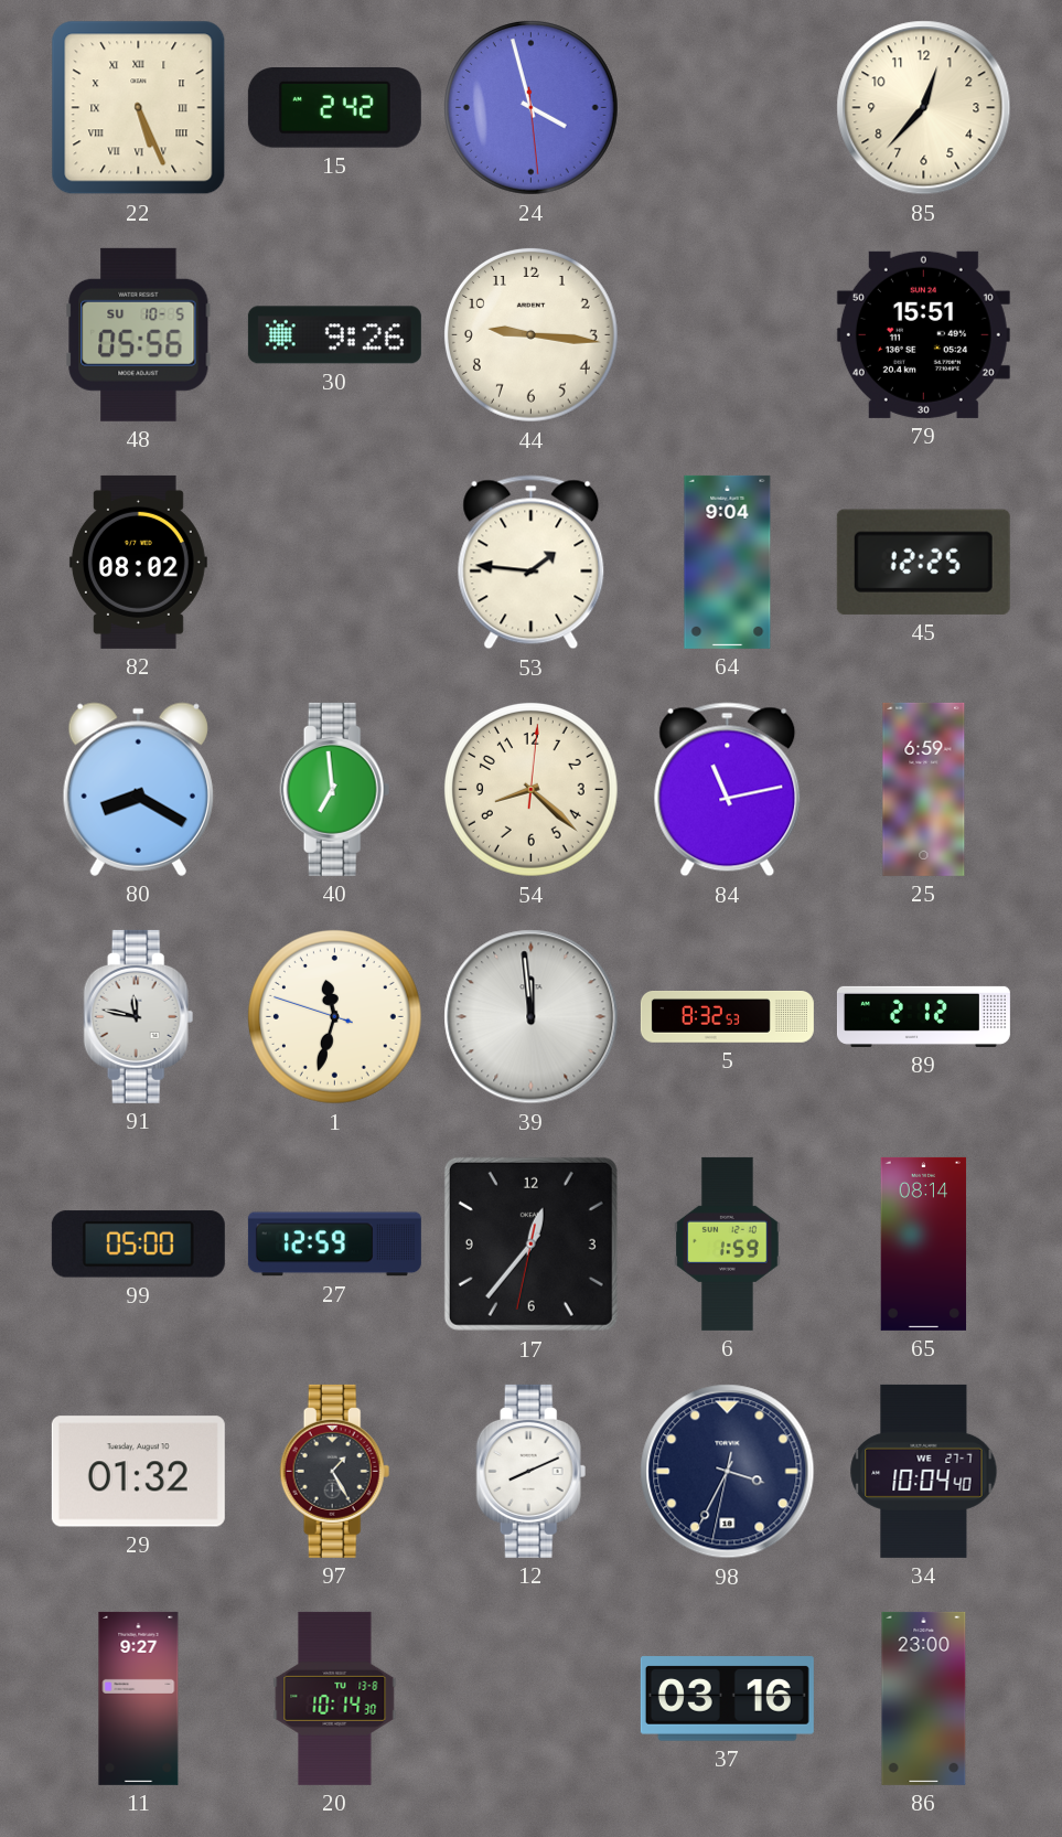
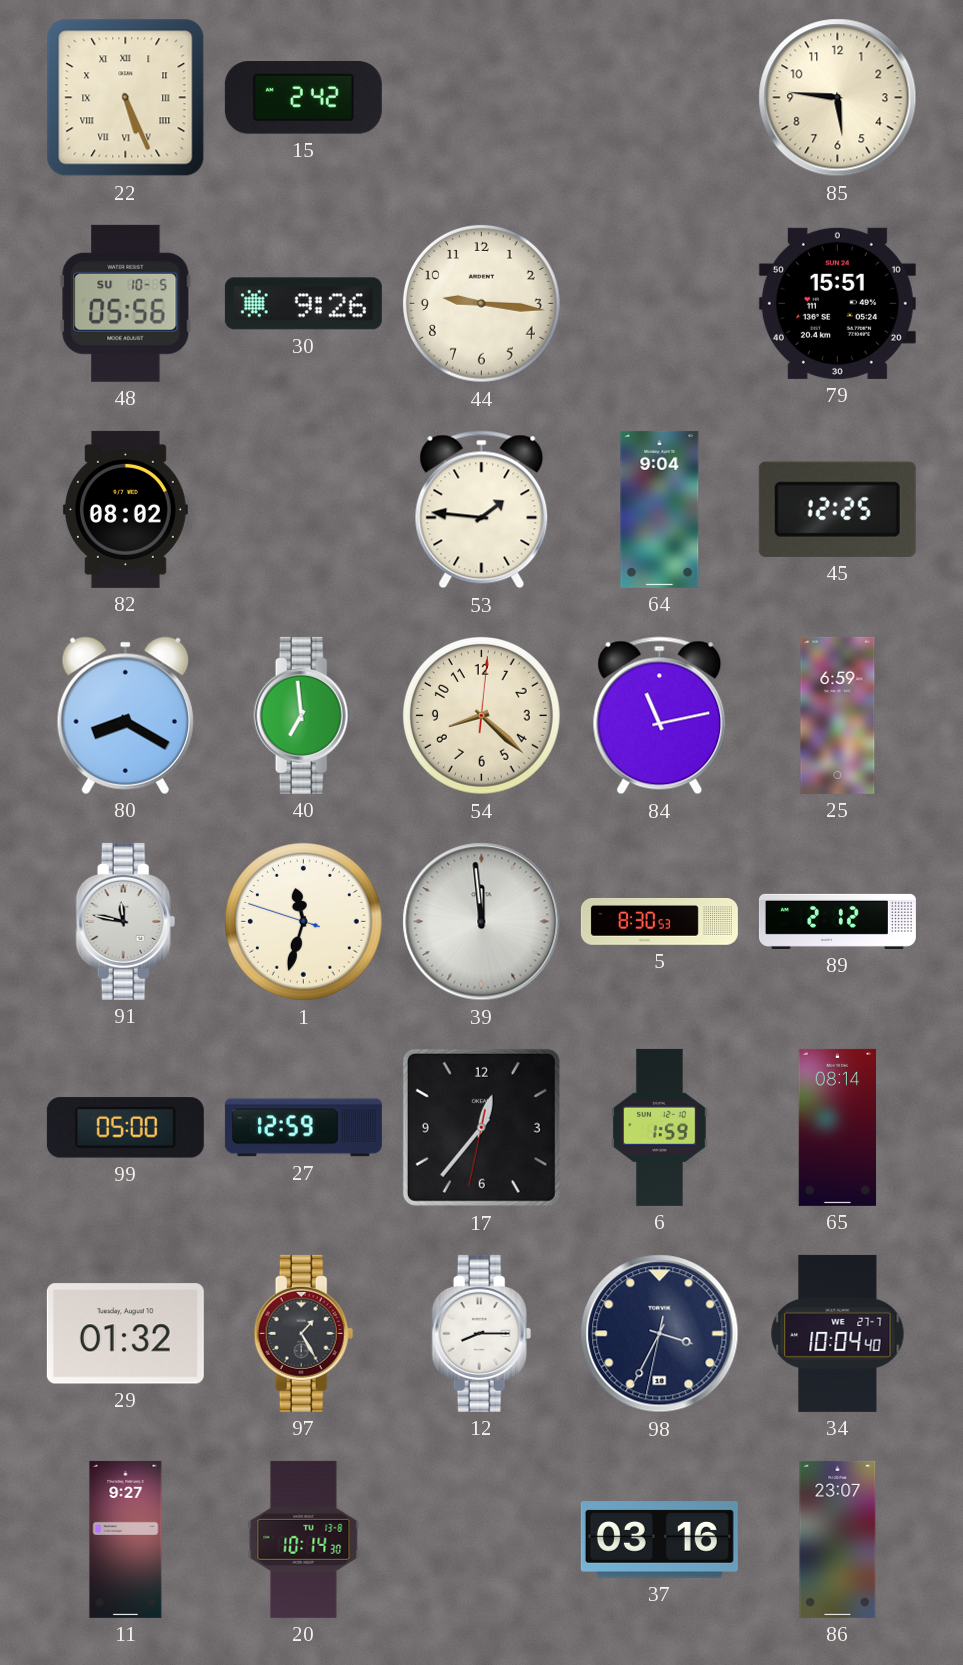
24: 3:57 -> none (530, 107)
85: 12:37 -> 5:46 (838, 98)
5: 8:32 -> 8:30 (659, 922)
12: 8:11 -> 8:15 (482, 1333)
86: 23:00 -> 23:07 (838, 1539)
